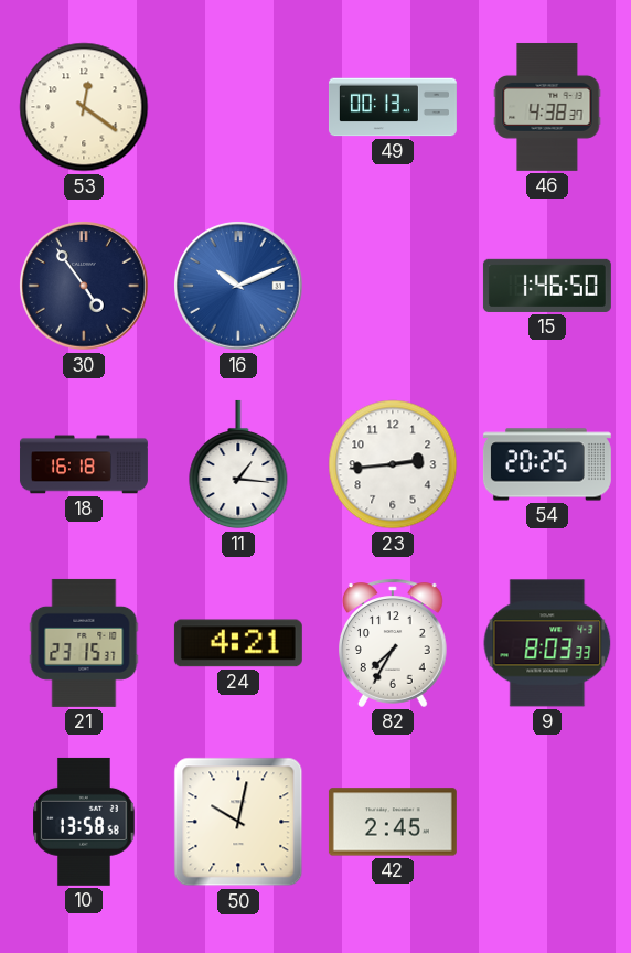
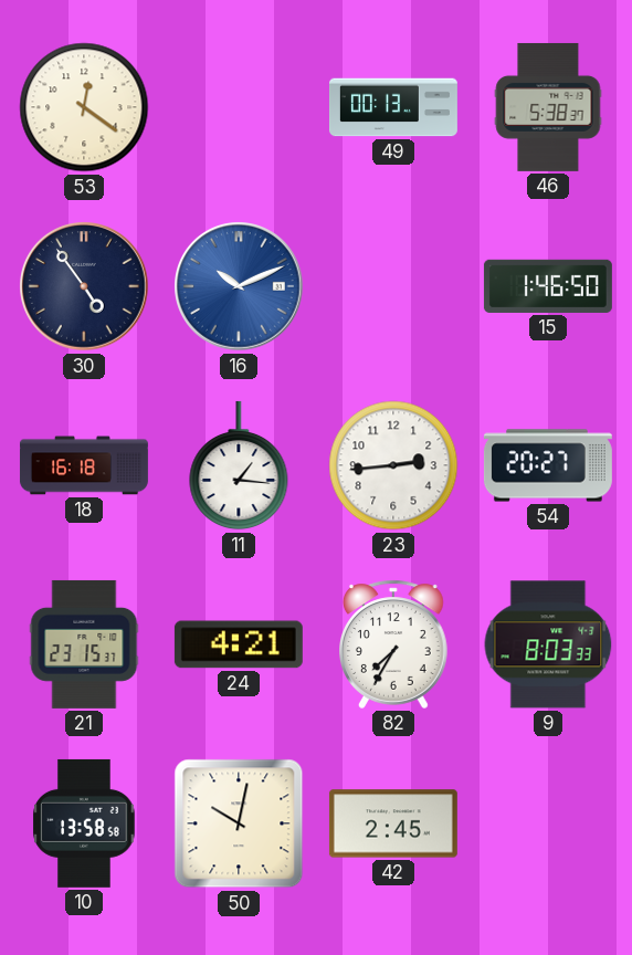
46: 4:38 -> 5:38 (548, 107)
54: 20:25 -> 20:27 (548, 465)
